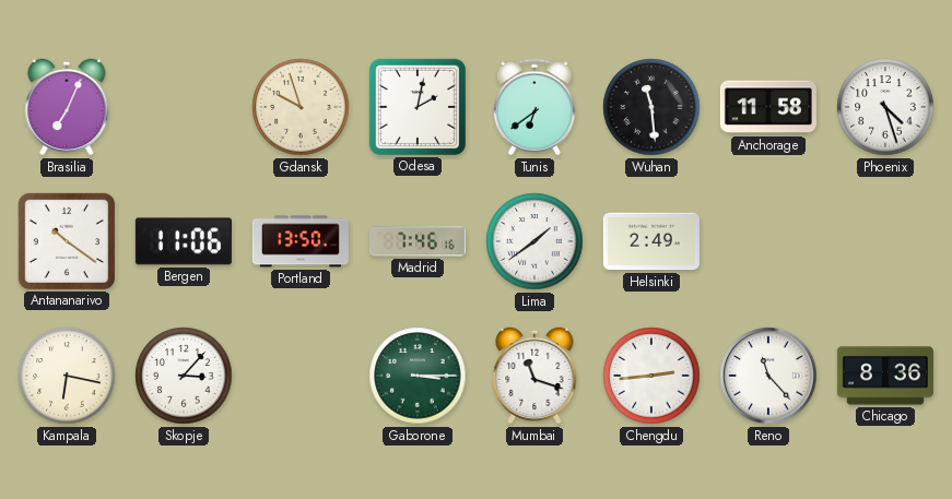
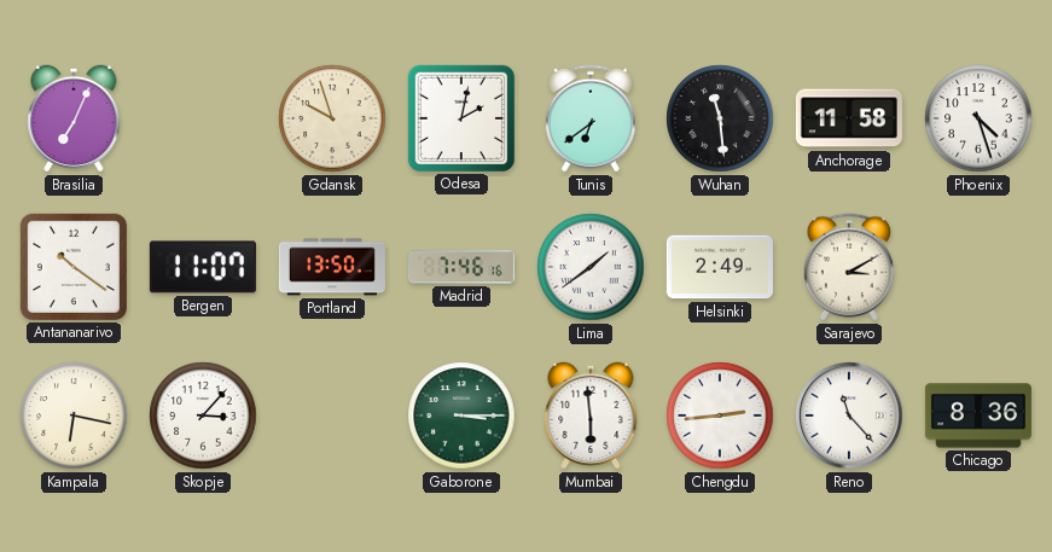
Bergen: 11:06 -> 11:07 (203, 267)
Sarajevo: none -> 3:10 (849, 267)
Mumbai: 11:18 -> 5:59 (591, 416)
